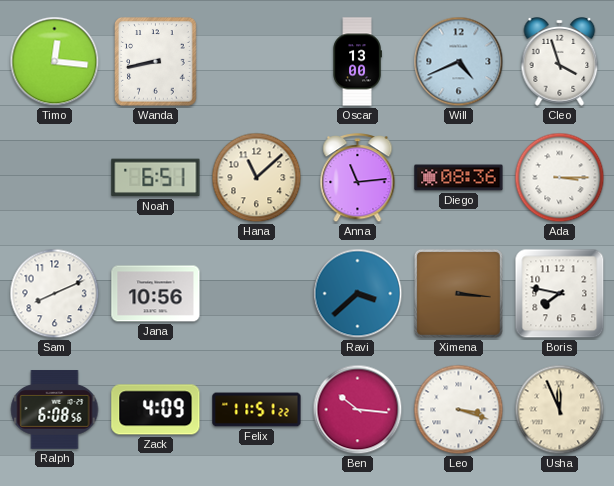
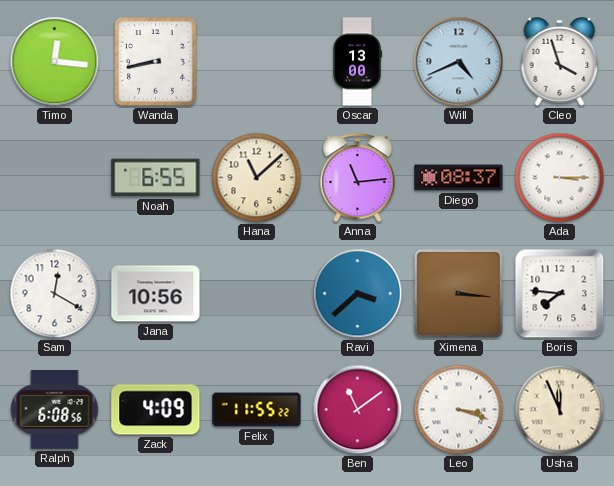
Noah: 6:51 -> 6:55 (156, 178)
Diego: 08:36 -> 08:37 (459, 178)
Sam: 8:11 -> 12:20 (55, 294)
Boris: 7:47 -> 7:46 (560, 294)
Felix: 11:51 -> 11:55 (257, 410)
Ben: 10:16 -> 11:09 (358, 410)
